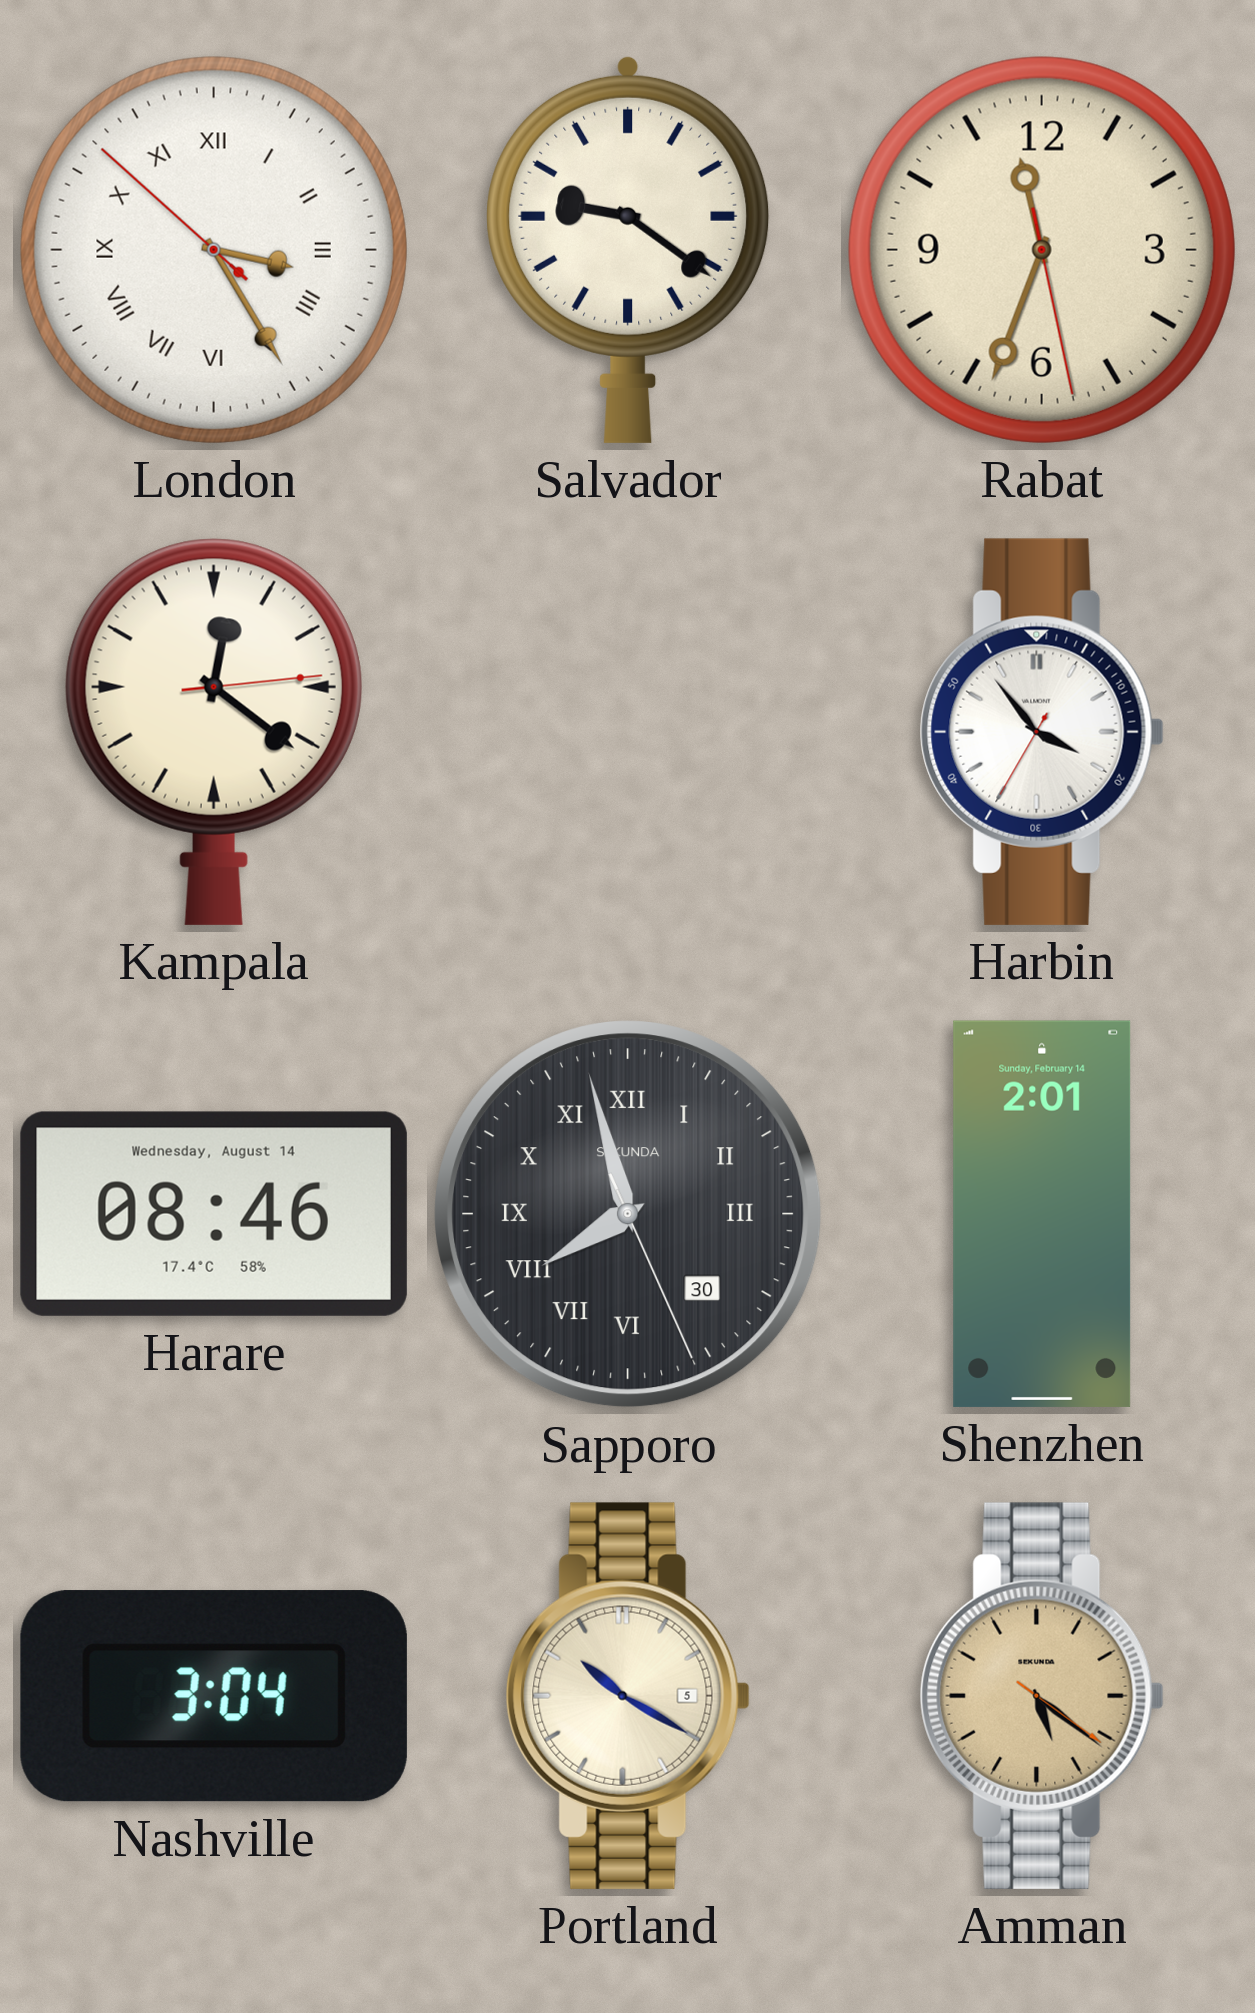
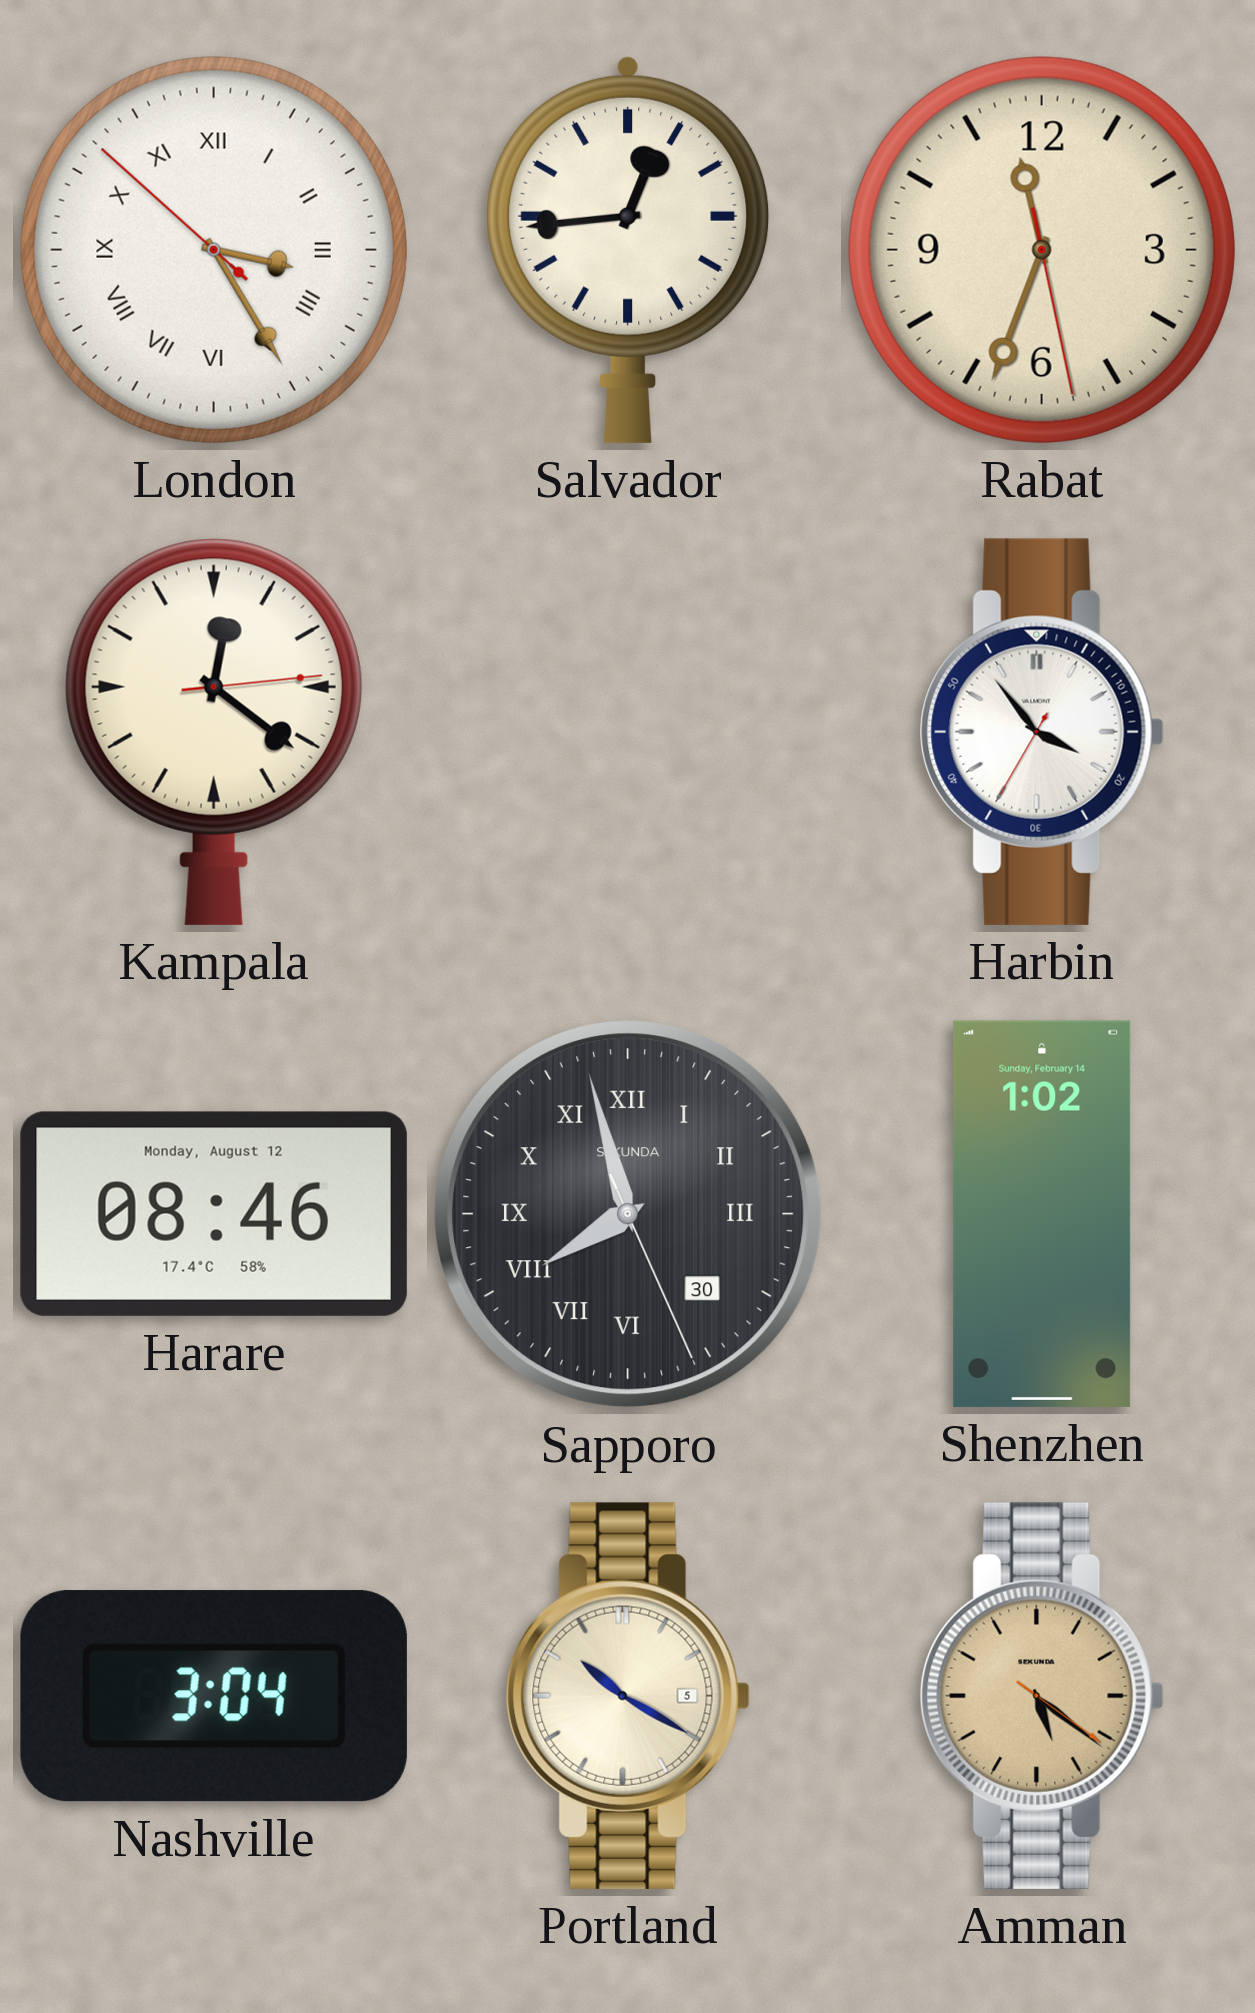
Salvador: 9:21 -> 12:44 (628, 249)
Harare date: Wednesday, August 14 -> Monday, August 12 (214, 1214)
Shenzhen: 2:01 -> 1:02 (1042, 1214)
